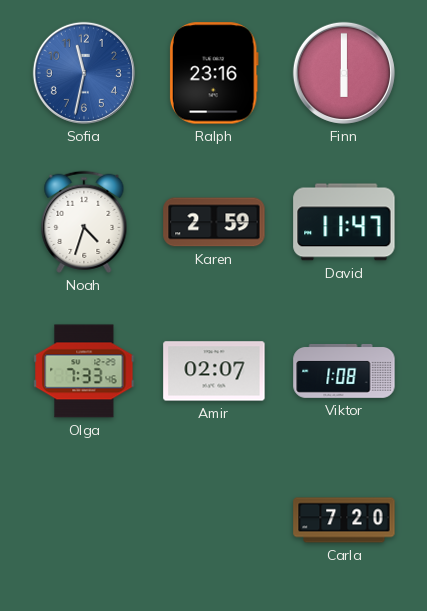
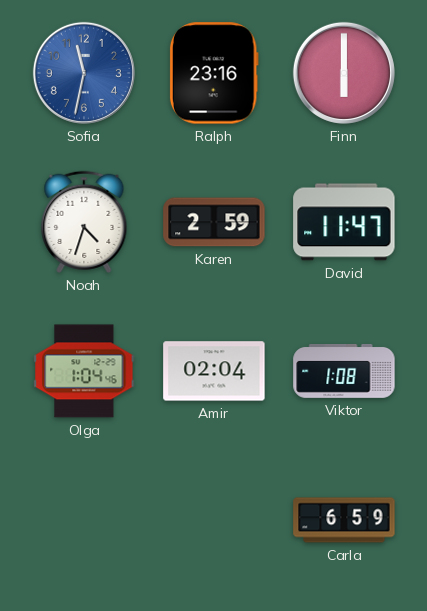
Olga: 7:33 -> 1:04 (84, 371)
Amir: 02:07 -> 02:04 (214, 371)
Carla: 7:20 -> 6:59 (344, 520)
